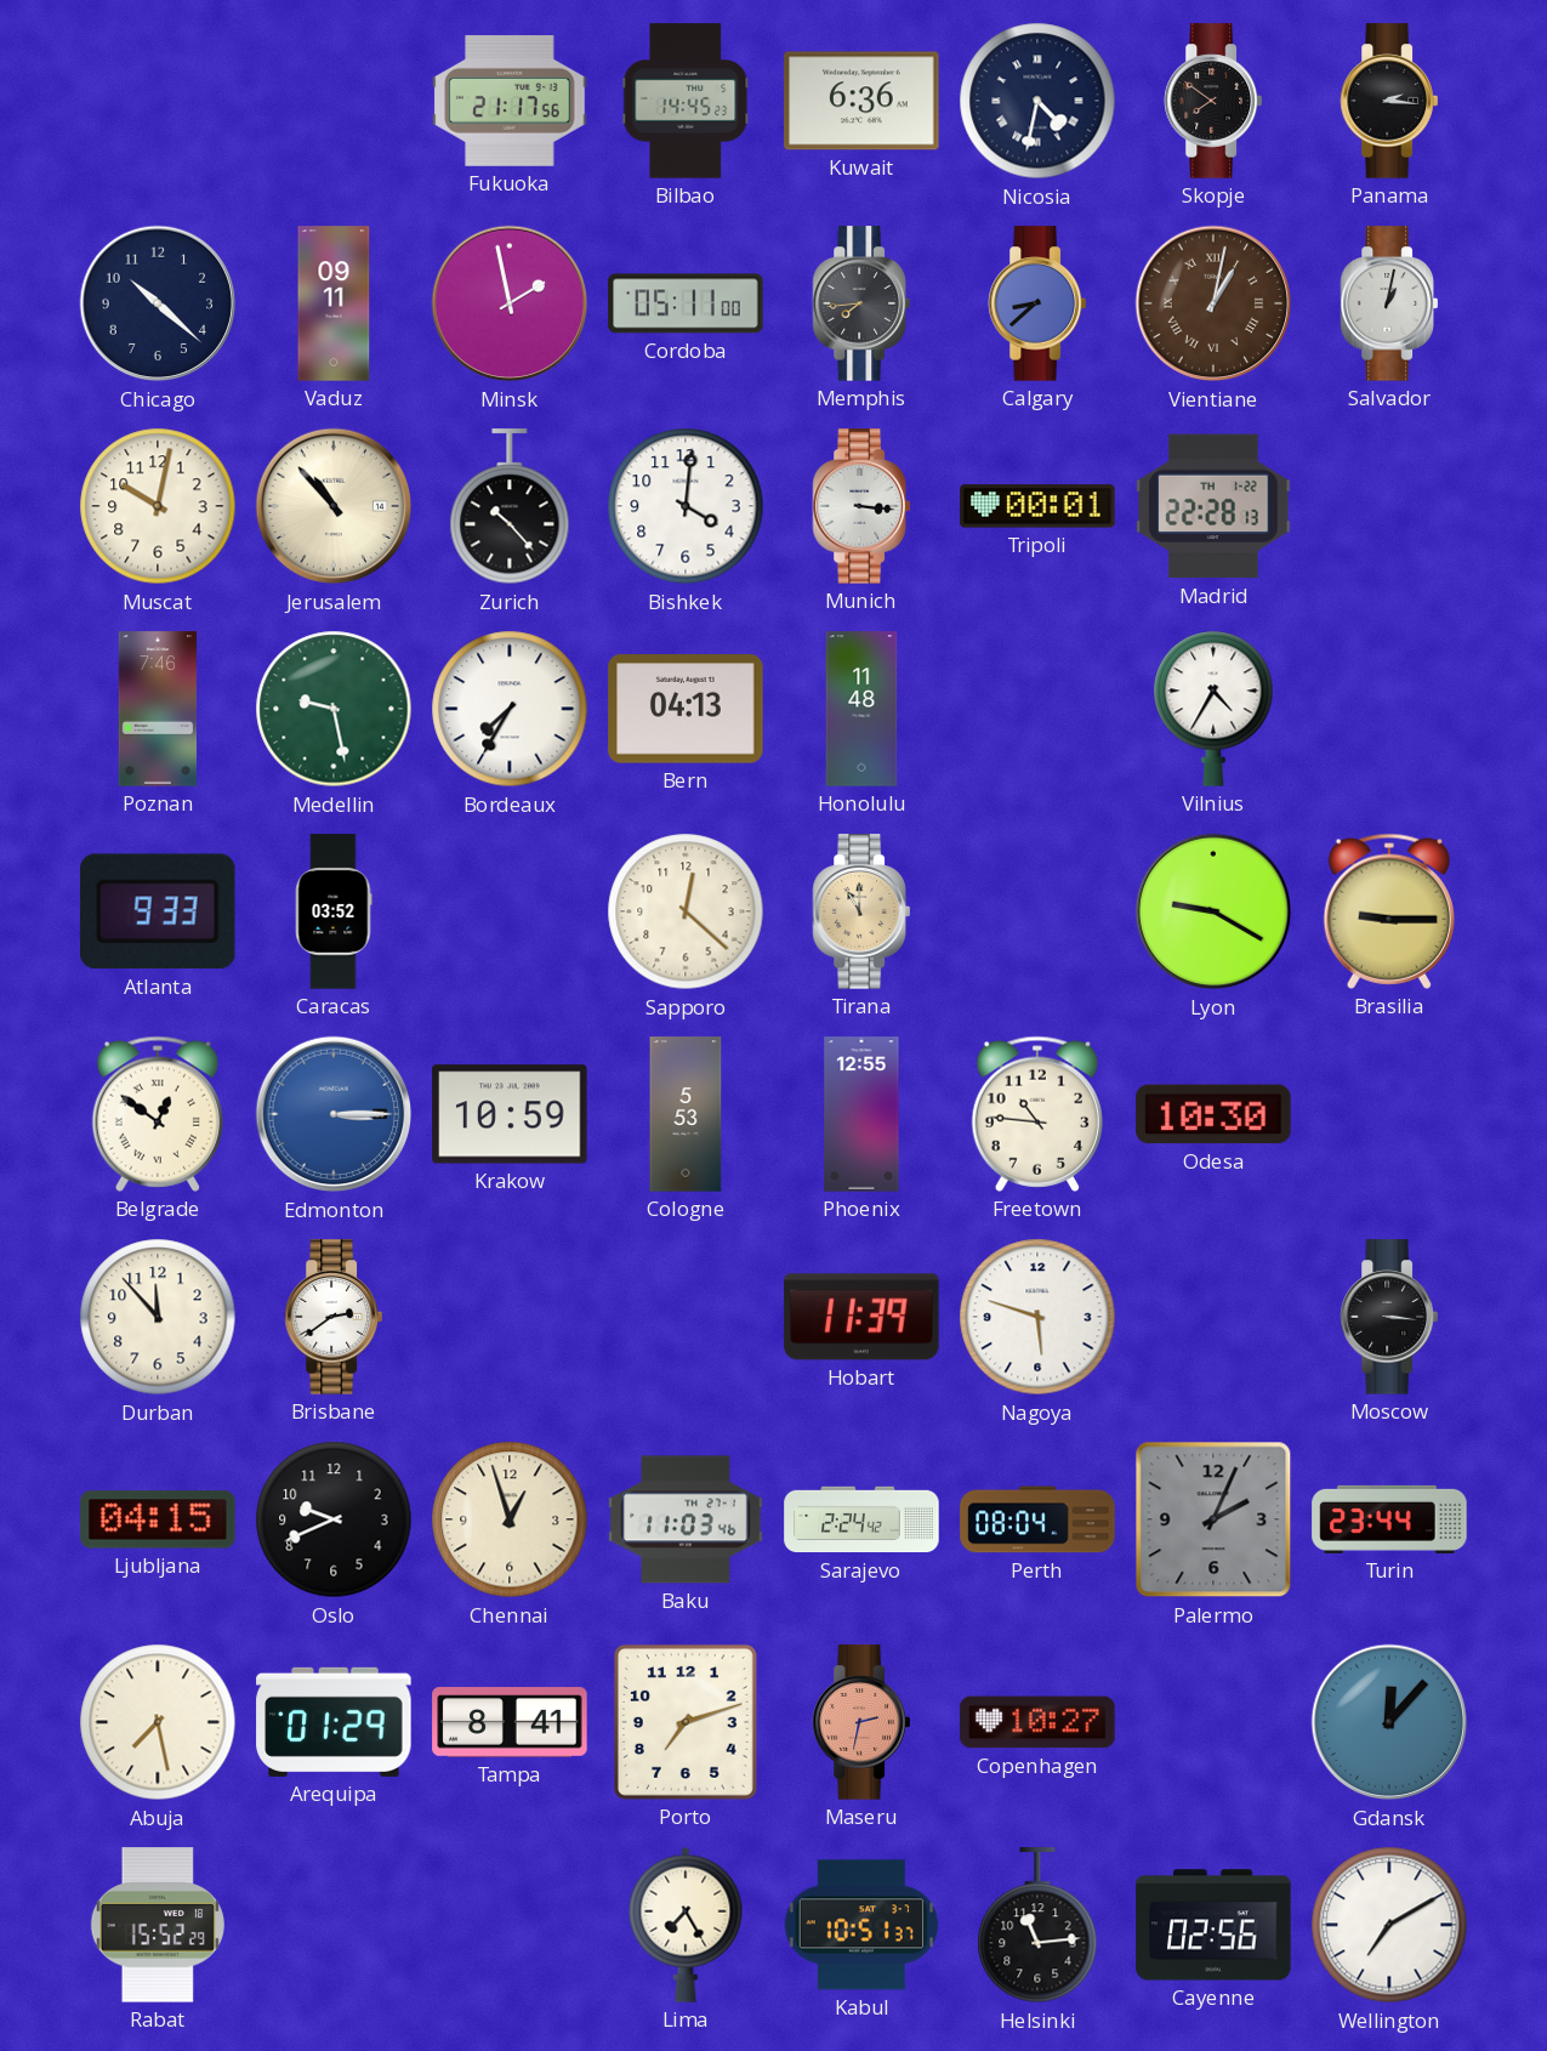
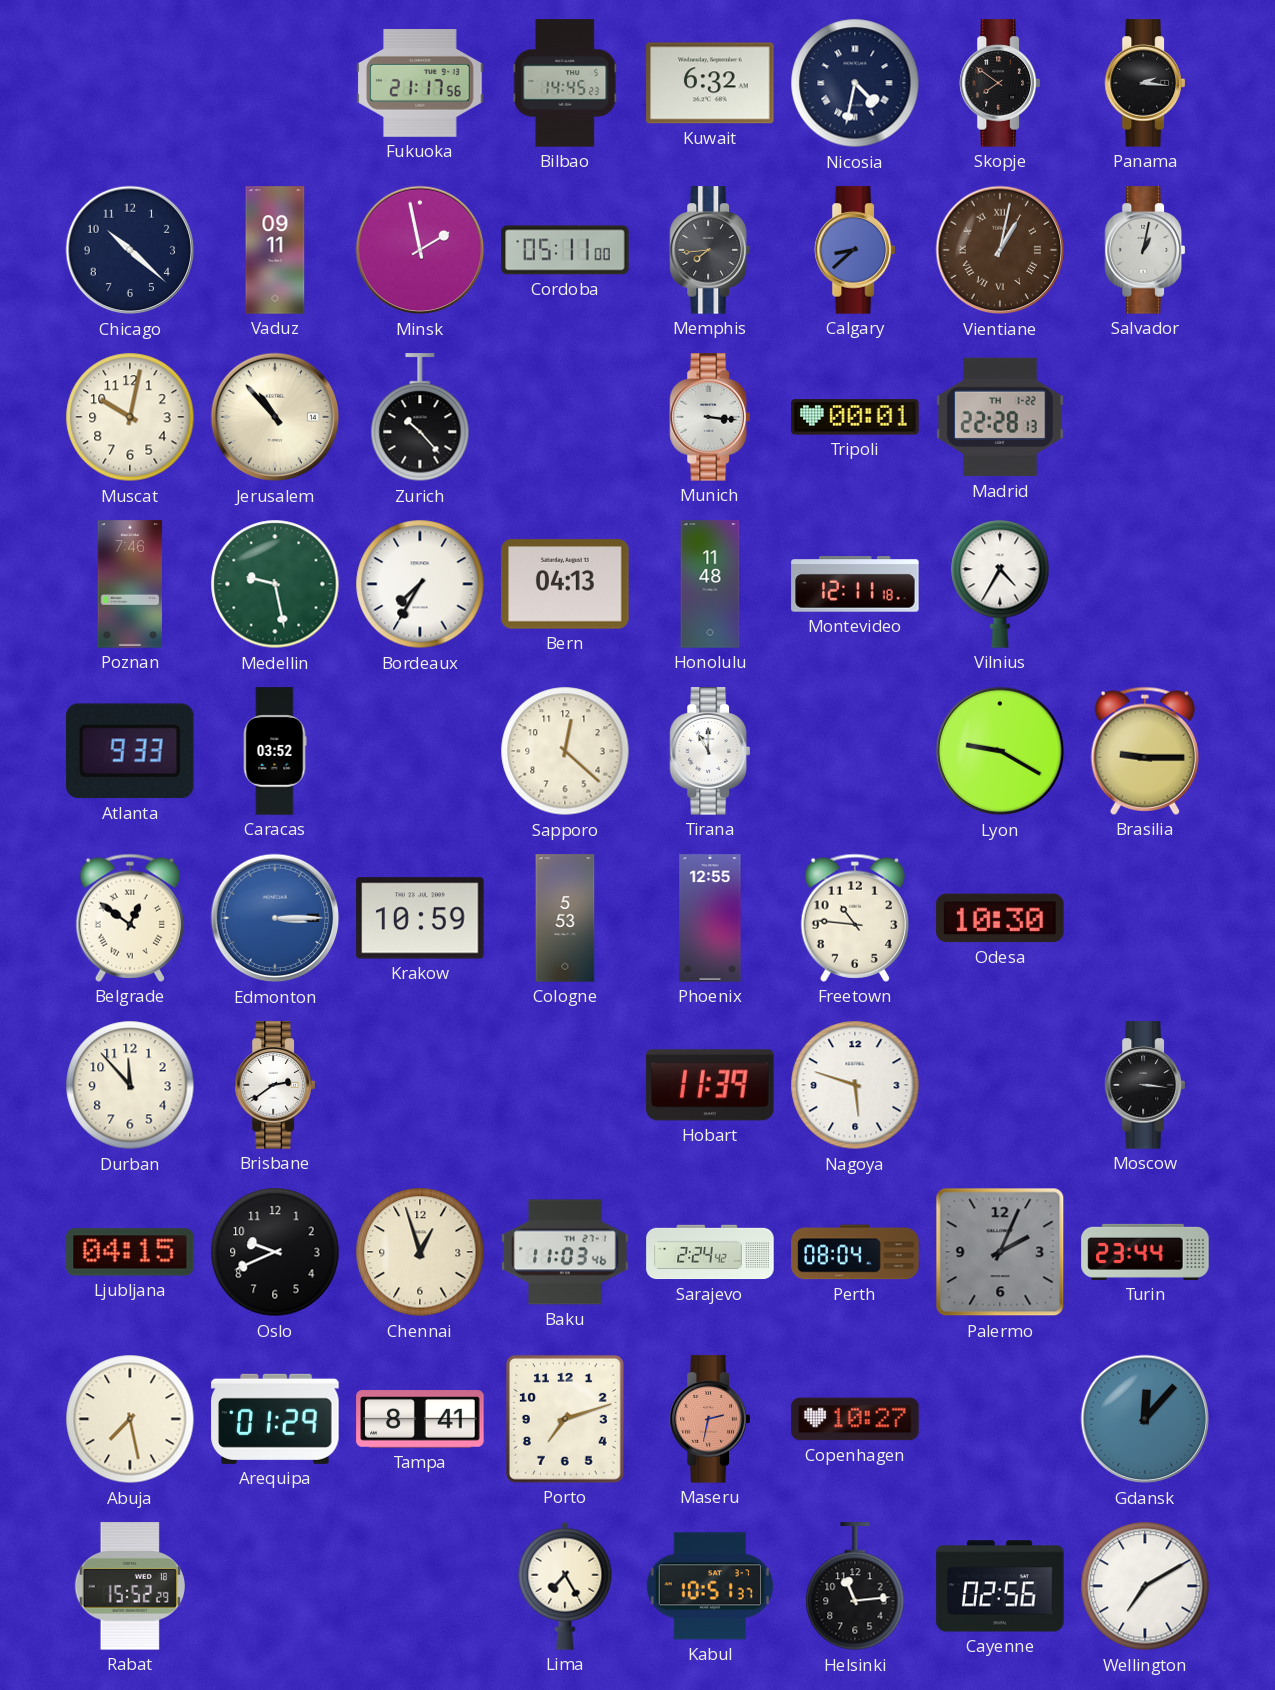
Kuwait: 6:36 -> 6:32 (710, 83)
Bishkek: 4:01 -> none (686, 506)
Montevideo: none -> 12:11 (855, 584)
Tirana dial: champagne -> white (710, 751)
